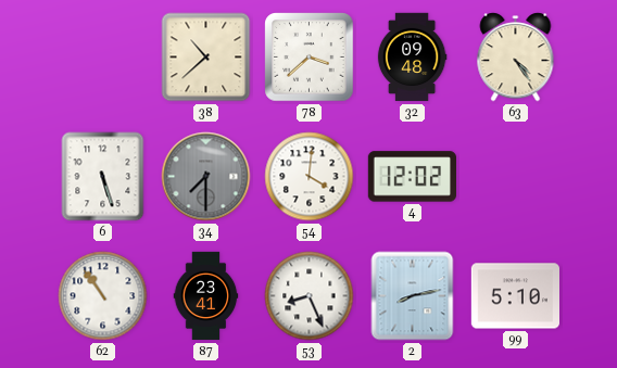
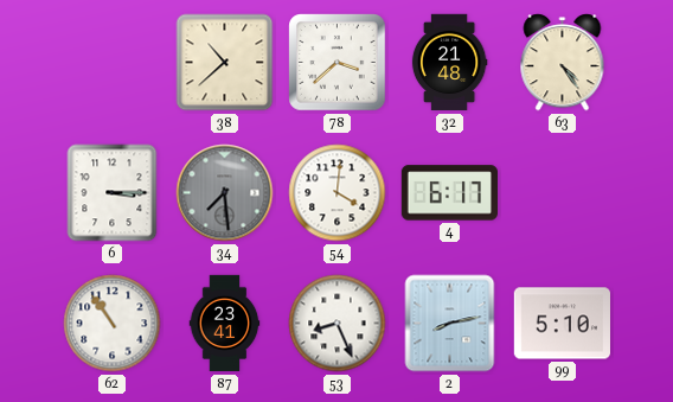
32: 09:48 -> 21:48 (449, 63)
6: 5:27 -> 3:15 (113, 193)
34: 7:30 -> 7:29 (225, 193)
4: 12:02 -> 6:17 (449, 193)
